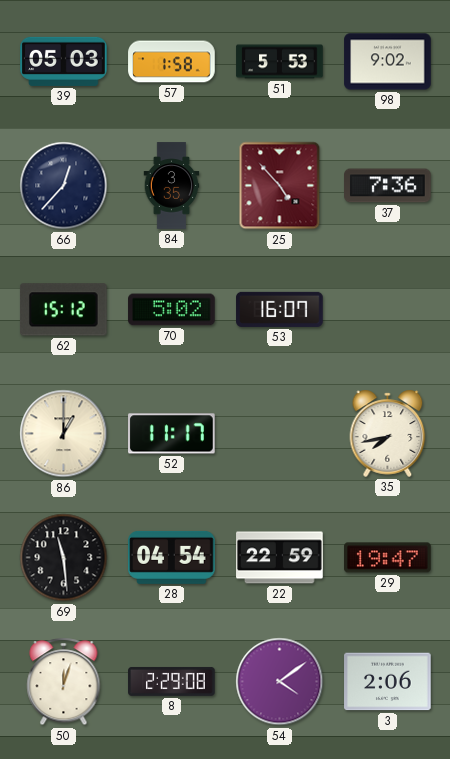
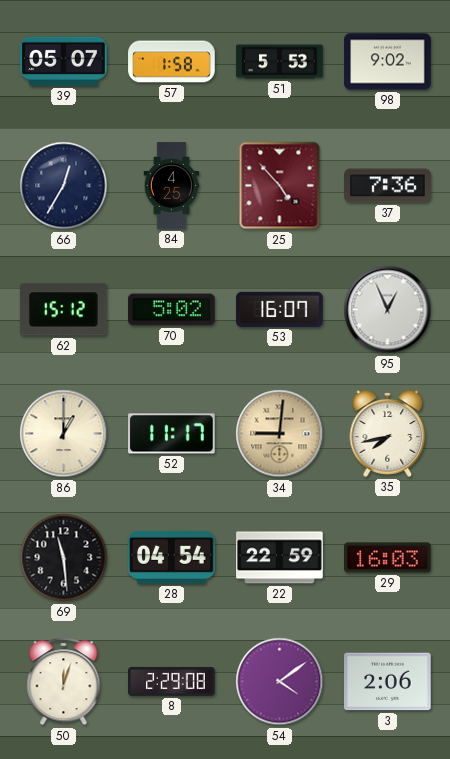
39: 05:03 -> 05:07 (64, 61)
66: 12:37 -> 12:35 (64, 186)
84: 3:35 -> 4:25 (172, 186)
95: none -> 12:56 (388, 310)
34: none -> 9:01 (280, 434)
29: 19:47 -> 16:03 (388, 558)
